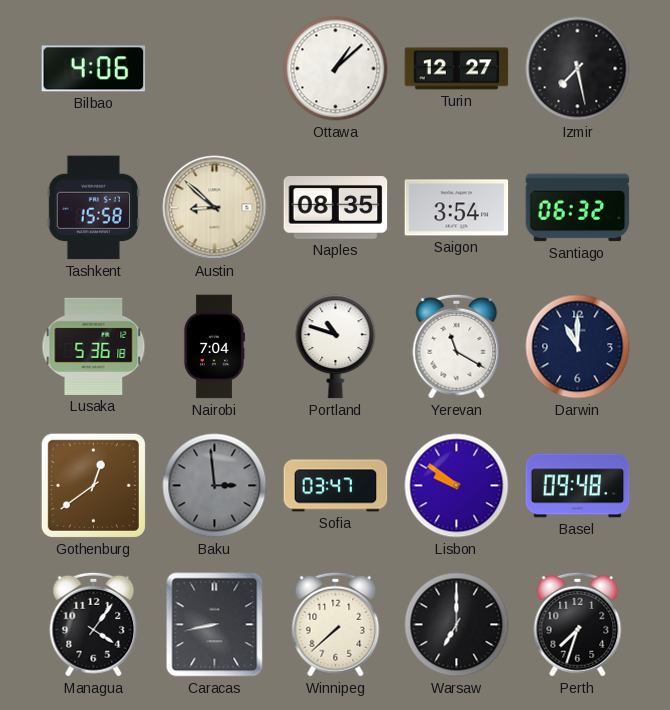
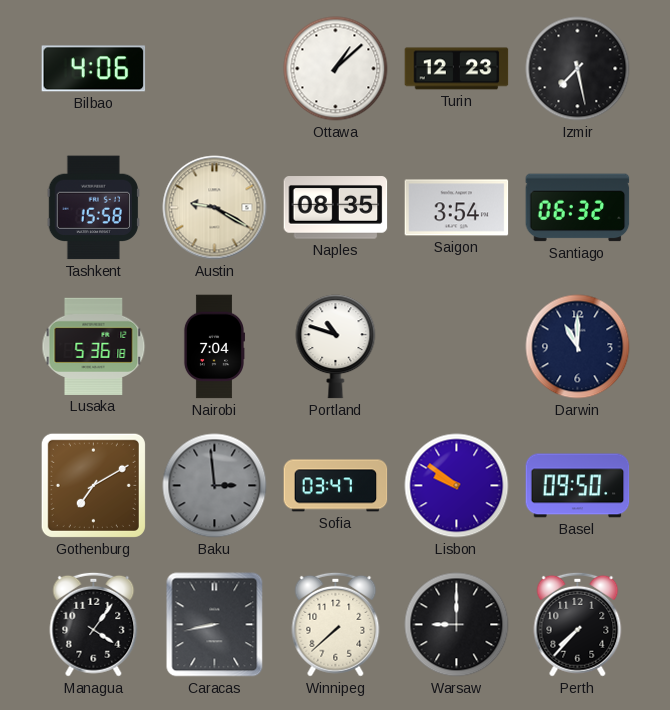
Turin: 12:27 -> 12:23 (457, 69)
Austin: 8:52 -> 9:20 (215, 208)
Yerevan: 11:20 -> none (457, 346)
Gothenburg: 12:39 -> 7:10 (93, 485)
Basel: 09:48 -> 09:50 (578, 486)
Warsaw: 7:00 -> 9:00 (457, 625)
Perth: 7:33 -> 7:37 (578, 624)
